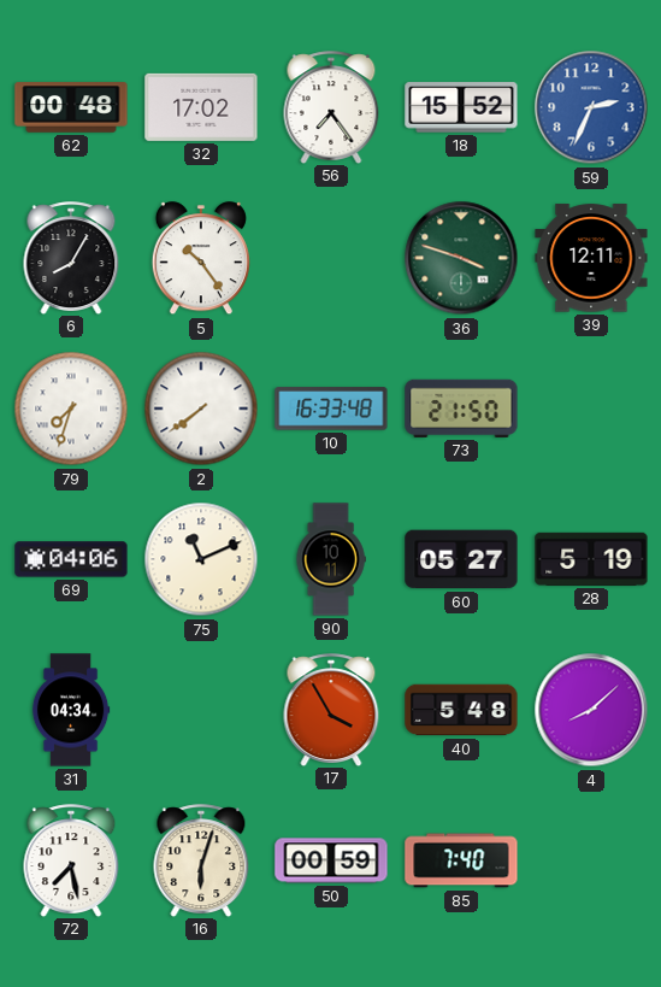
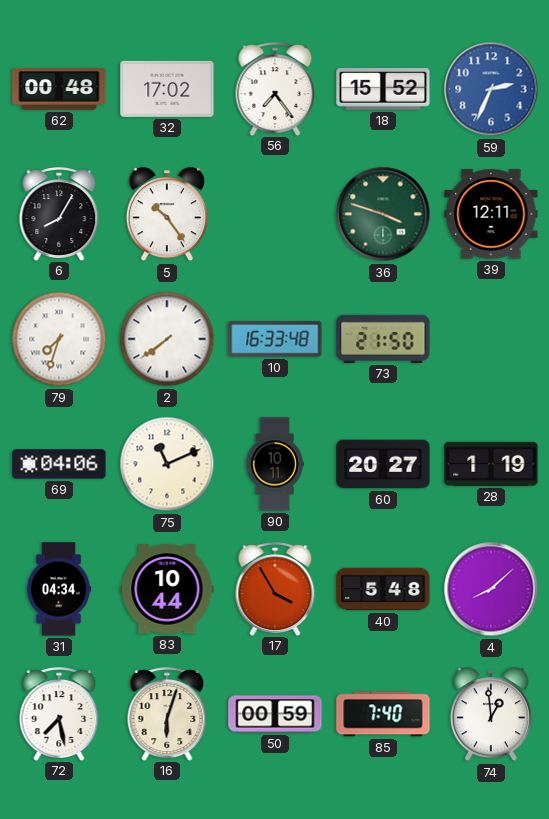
60: 05:27 -> 20:27 (383, 464)
28: 5:19 -> 1:19 (491, 464)
83: none -> 10:44 (167, 589)
74: none -> 12:59 (491, 715)
